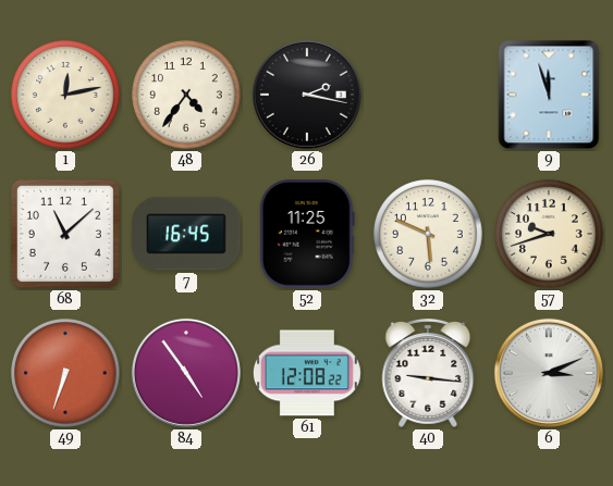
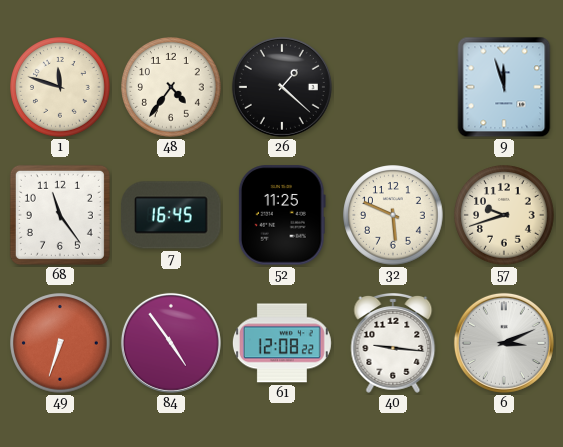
1: 12:13 -> 11:48 (60, 87)
26: 2:17 -> 1:22 (282, 87)
68: 11:08 -> 11:24 (60, 215)
